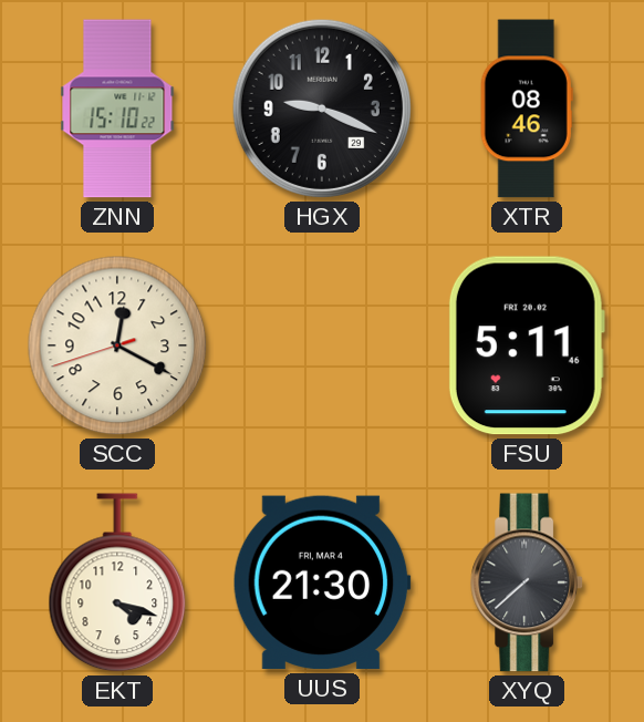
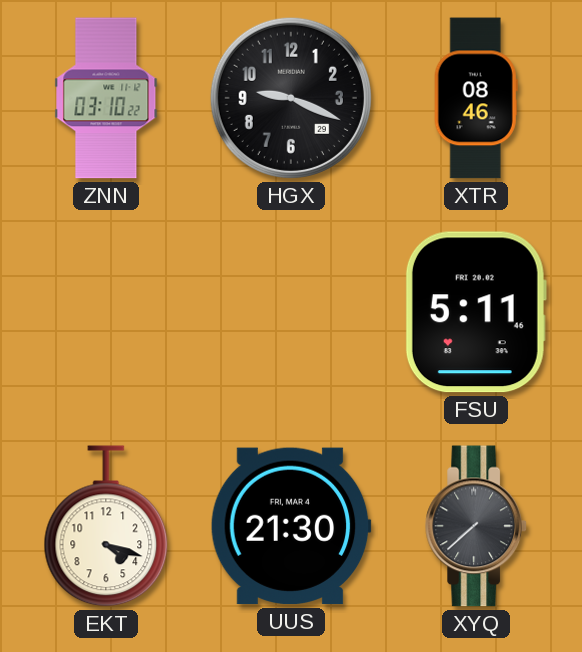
ZNN: 15:10 -> 03:10 (106, 98)
SCC: 12:19 -> none (117, 345)
